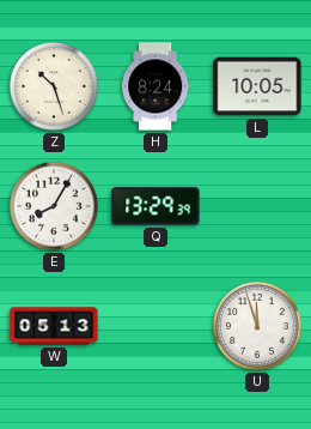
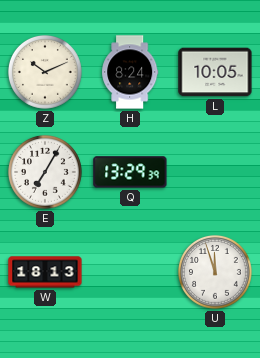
Z: 10:27 -> 10:11 (46, 73)
E: 8:05 -> 7:05 (46, 173)
W: 05:13 -> 18:13 (45, 272)
